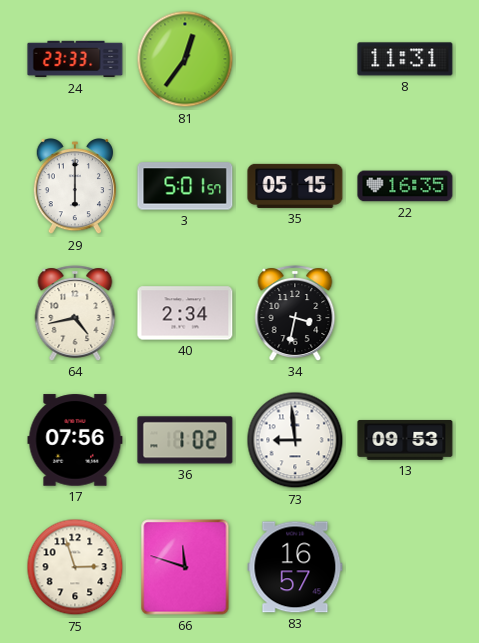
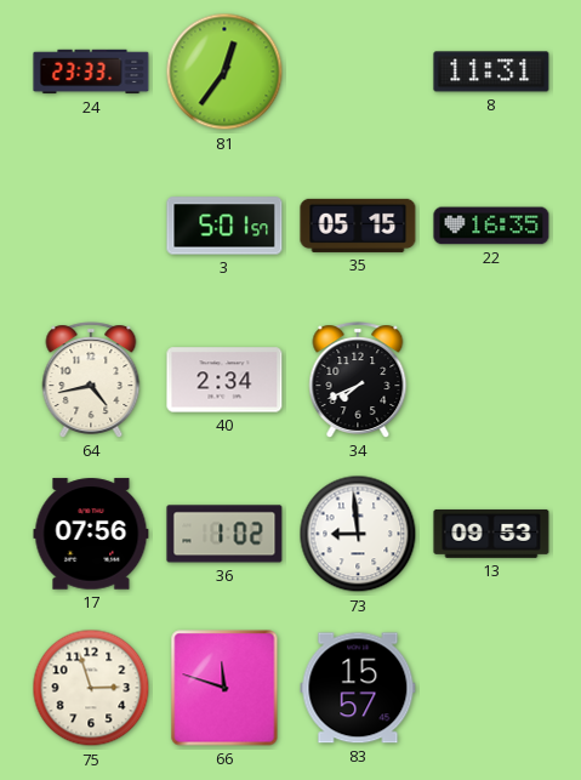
29: 6:00 -> none (75, 187)
34: 3:32 -> 7:41 (358, 380)
83: 16:57 -> 15:57 (358, 688)
